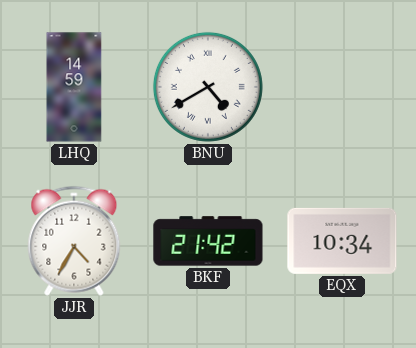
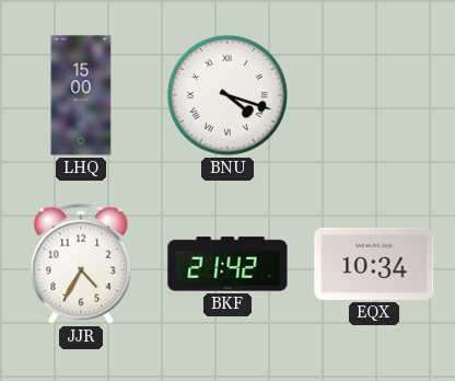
LHQ: 14:59 -> 15:00 (81, 95)
BNU: 4:40 -> 4:18 (227, 95)
